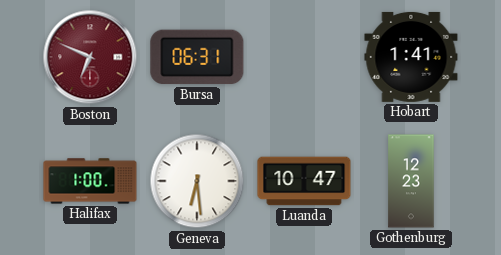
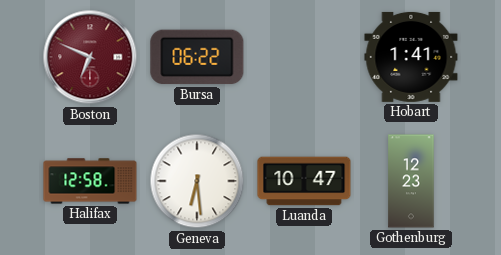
Bursa: 06:31 -> 06:22 (197, 57)
Halifax: 1:00 -> 12:58 (90, 181)
